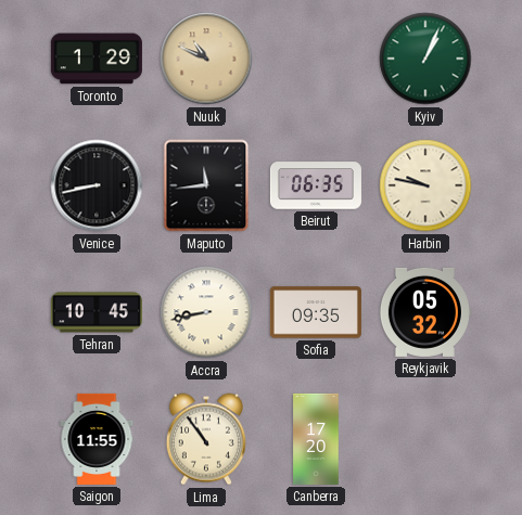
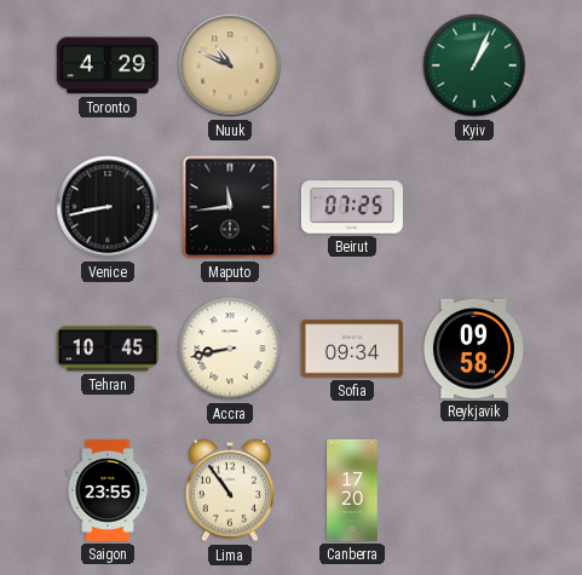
Toronto: 1:29 -> 4:29 (108, 65)
Beirut: 06:35 -> 07:25 (352, 207)
Harbin: 9:47 -> none (425, 185)
Sofia: 09:35 -> 09:34 (352, 349)
Reykjavik: 05:32 -> 09:58 (473, 349)
Saigon: 11:55 -> 23:55 (108, 490)
